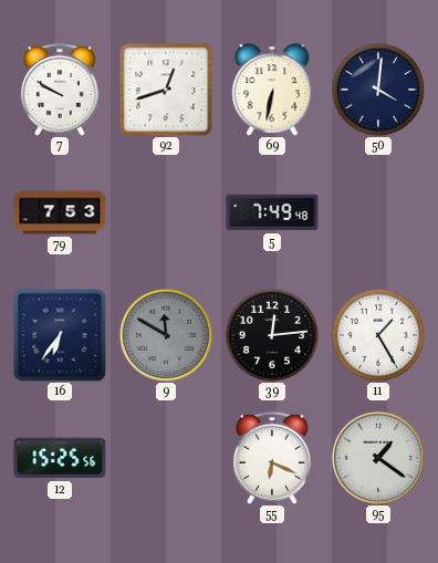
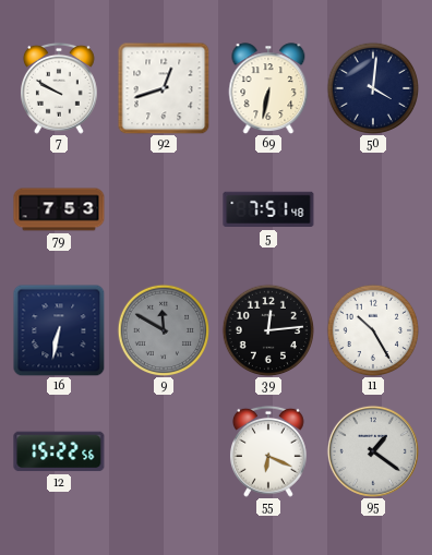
5: 7:49 -> 7:51 (268, 209)
16: 6:36 -> 6:32 (59, 330)
11: 1:25 -> 10:25 (372, 329)
12: 15:25 -> 15:22 (59, 451)
